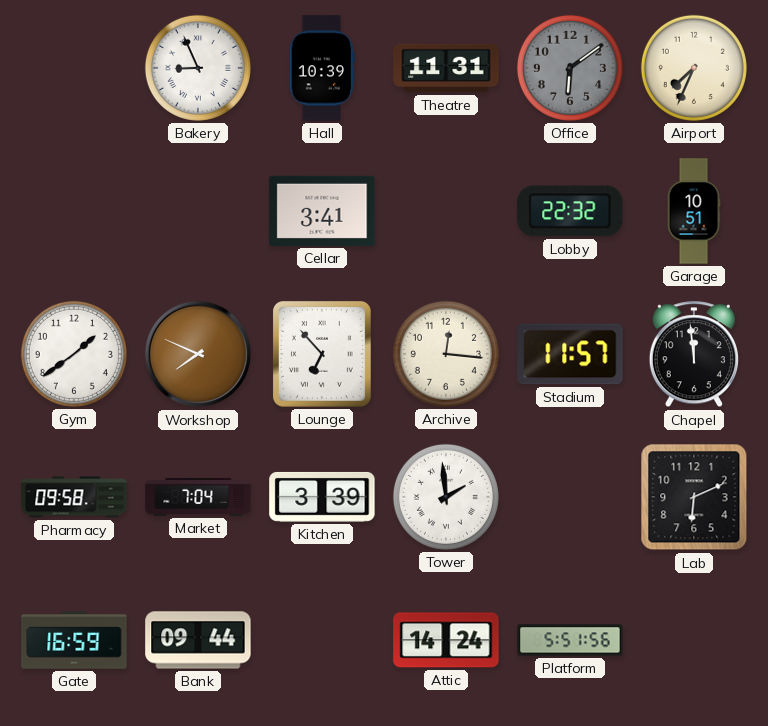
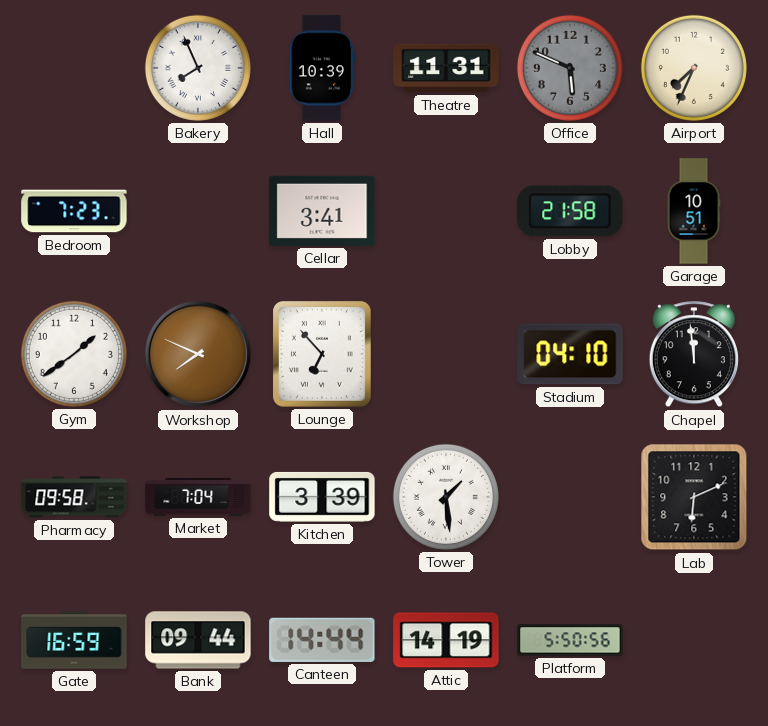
Bakery: 8:56 -> 7:56 (198, 68)
Office: 6:09 -> 5:49 (570, 68)
Bedroom: none -> 7:23 (74, 211)
Lobby: 22:32 -> 21:58 (570, 211)
Archive: 12:16 -> none (446, 354)
Stadium: 11:57 -> 04:10 (570, 354)
Tower: 1:59 -> 1:29 (446, 497)
Canteen: none -> 14:44 (322, 640)
Attic: 14:24 -> 14:19 (446, 640)
Platform: 5:51 -> 5:50 (570, 640)
